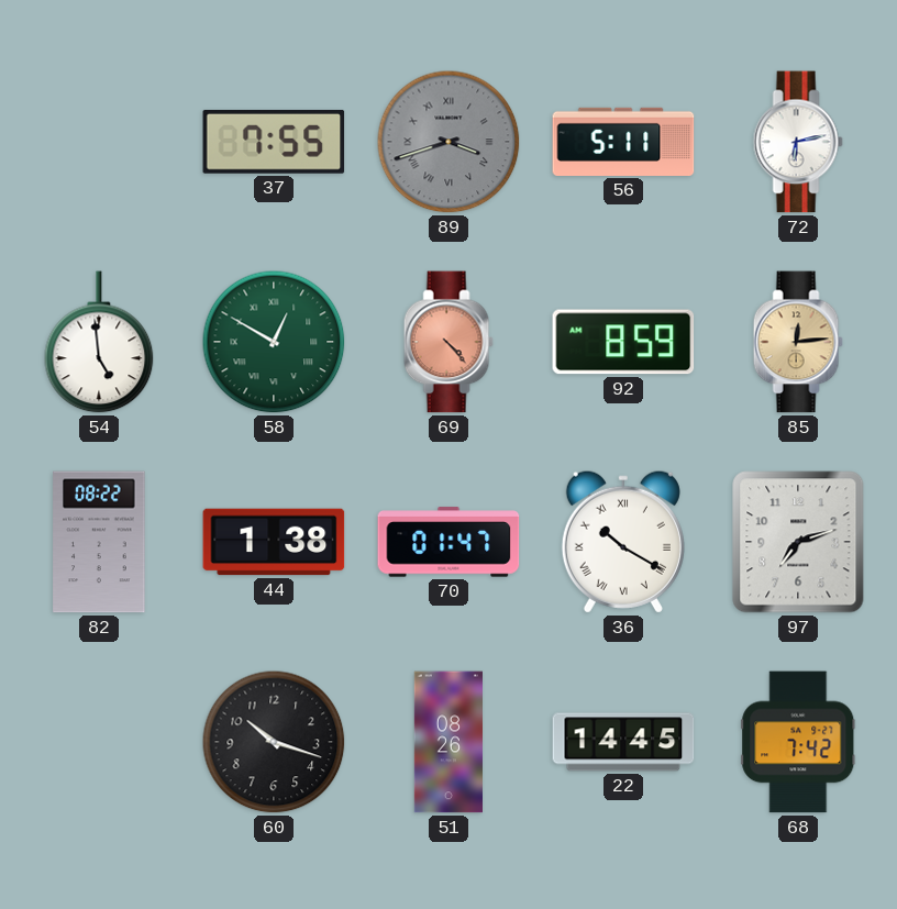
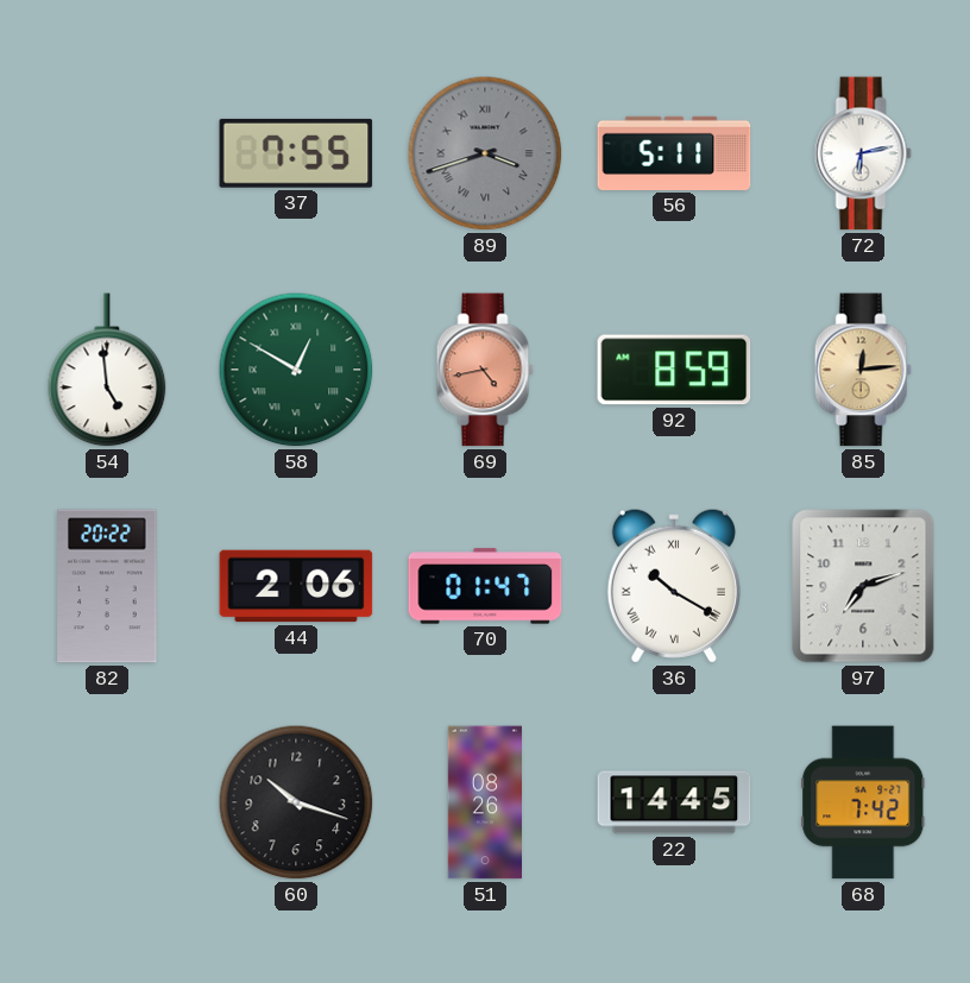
69: 4:23 -> 4:43 (485, 370)
82: 08:22 -> 20:22 (107, 586)
44: 1:38 -> 2:06 (296, 586)
